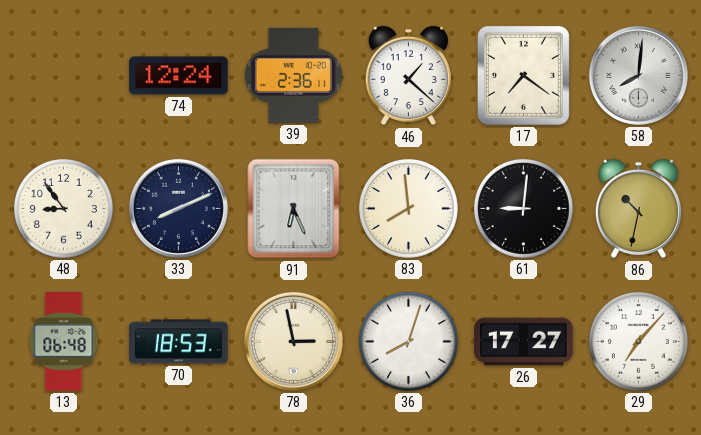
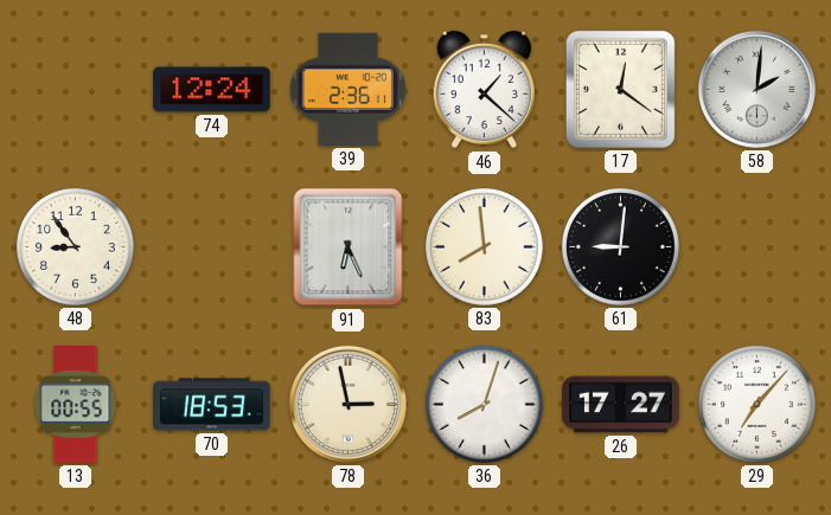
17: 7:21 -> 12:21 (620, 89)
58: 8:01 -> 2:01 (756, 89)
33: 8:11 -> none (178, 208)
86: 10:32 -> none (638, 209)
13: 06:48 -> 00:55 (76, 405)
